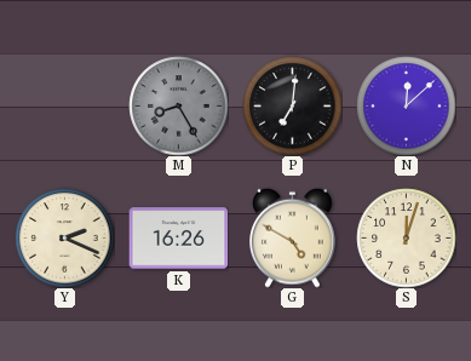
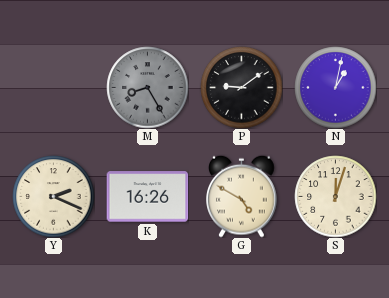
P: 7:01 -> 9:09 (241, 87)
N: 12:08 -> 1:02 (335, 87)
